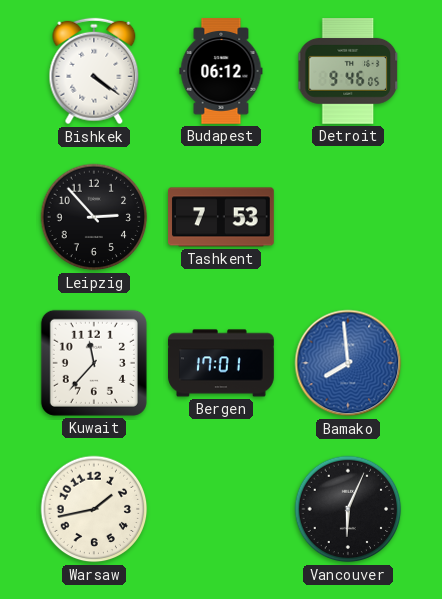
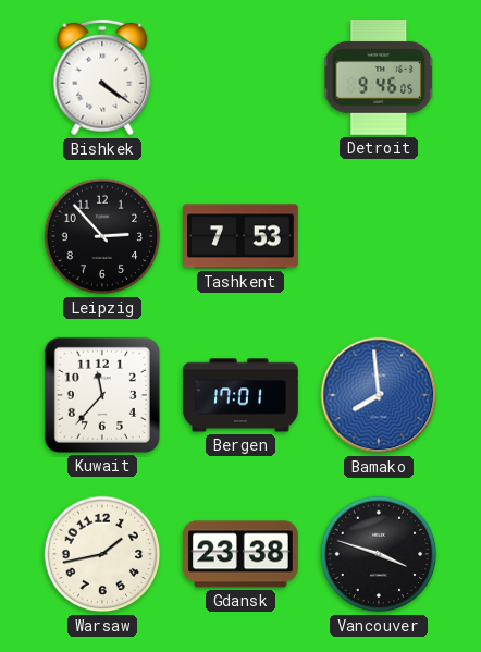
Budapest: 06:12 -> none (221, 71)
Gdansk: none -> 23:38 (240, 554)
Vancouver: 6:04 -> 3:48 (379, 554)
